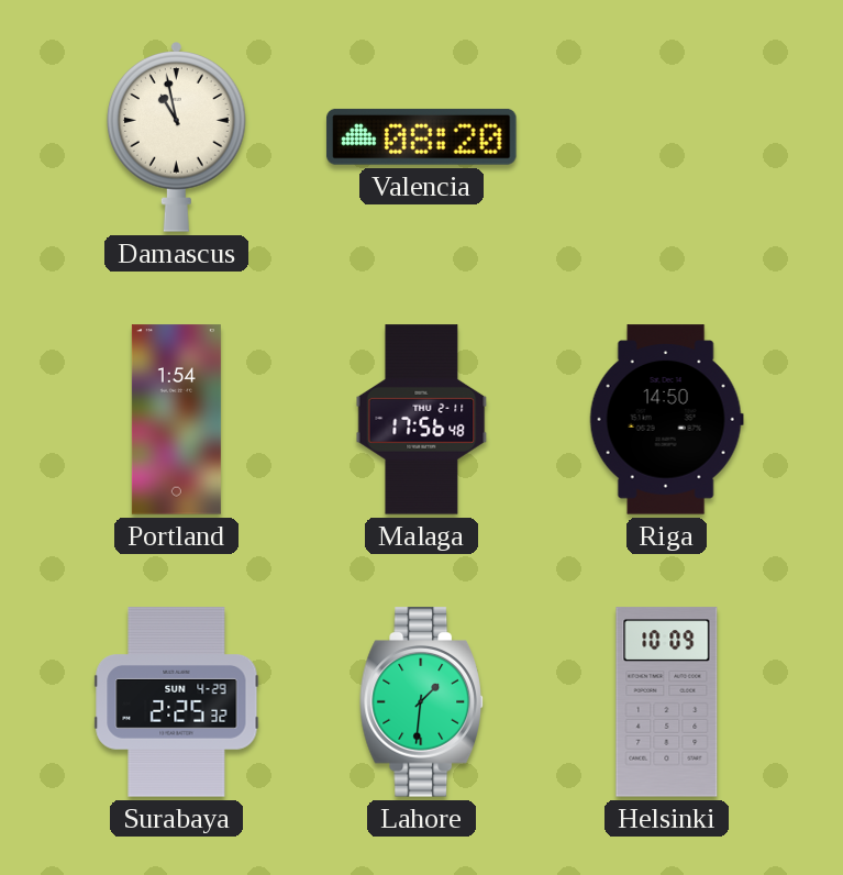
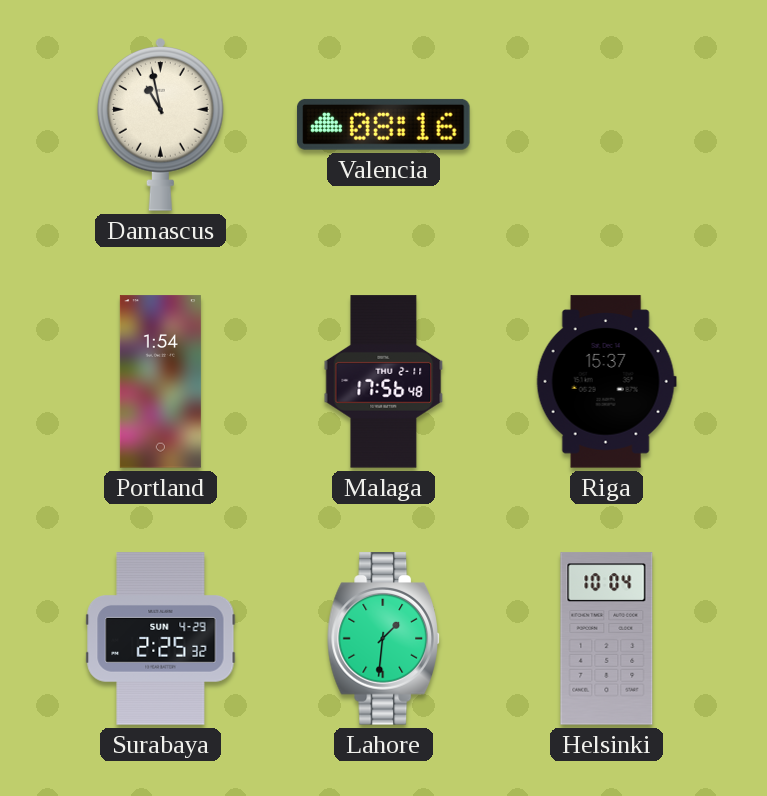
Valencia: 08:20 -> 08:16 (384, 124)
Riga: 14:50 -> 15:37 (606, 382)
Helsinki: 10:09 -> 10:04 (607, 639)
